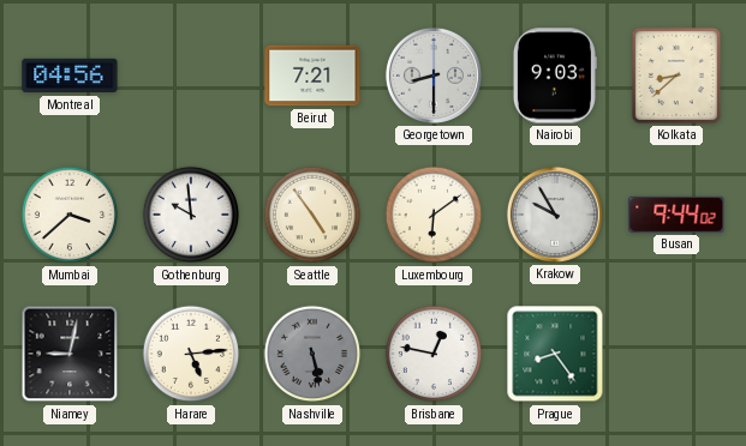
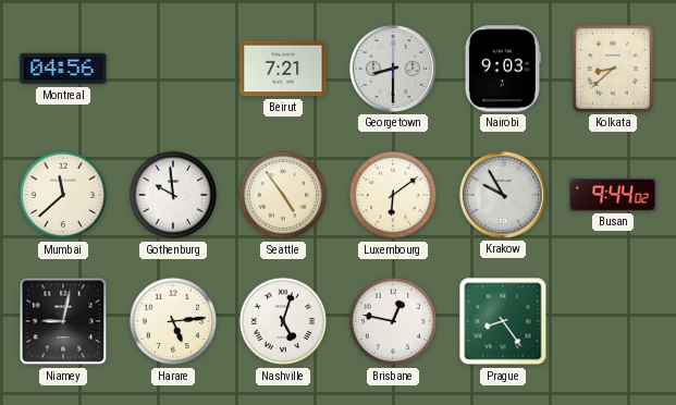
Mumbai: 3:38 -> 11:38 (63, 195)
Nashville: 5:28 -> 5:03 (283, 321)
Nashville dial: grey -> white (283, 321)
